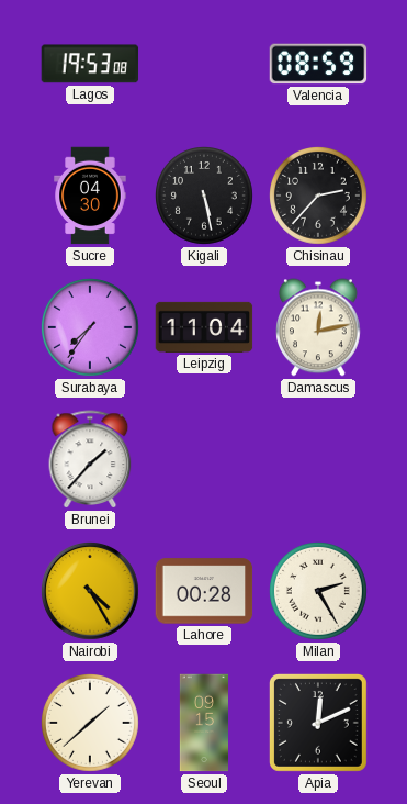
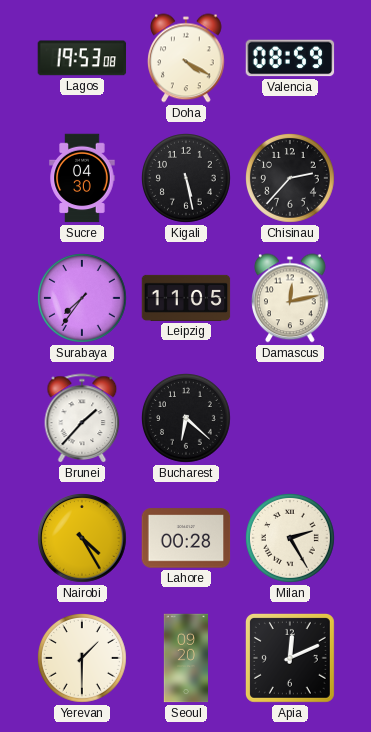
Doha: none -> 4:20 (187, 58)
Leipzig: 11:04 -> 11:05 (186, 298)
Bucharest: none -> 6:22 (187, 419)
Yerevan: 1:38 -> 1:30 (83, 659)
Seoul: 09:15 -> 09:20 (186, 658)
